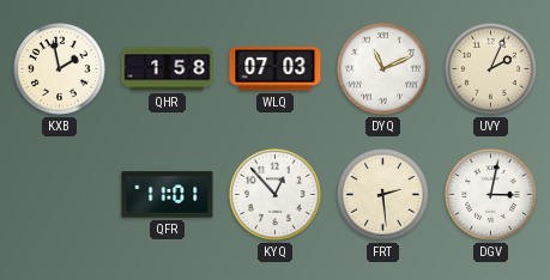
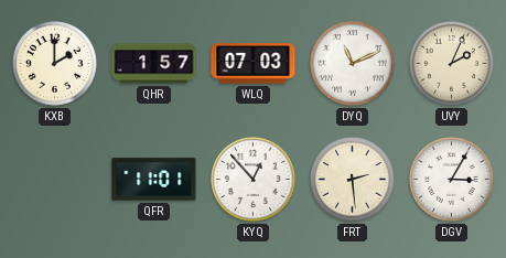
KXB: 1:58 -> 2:00 (55, 64)
QHR: 1:58 -> 1:57 (154, 64)
DGV: 3:02 -> 3:05 (452, 180)
